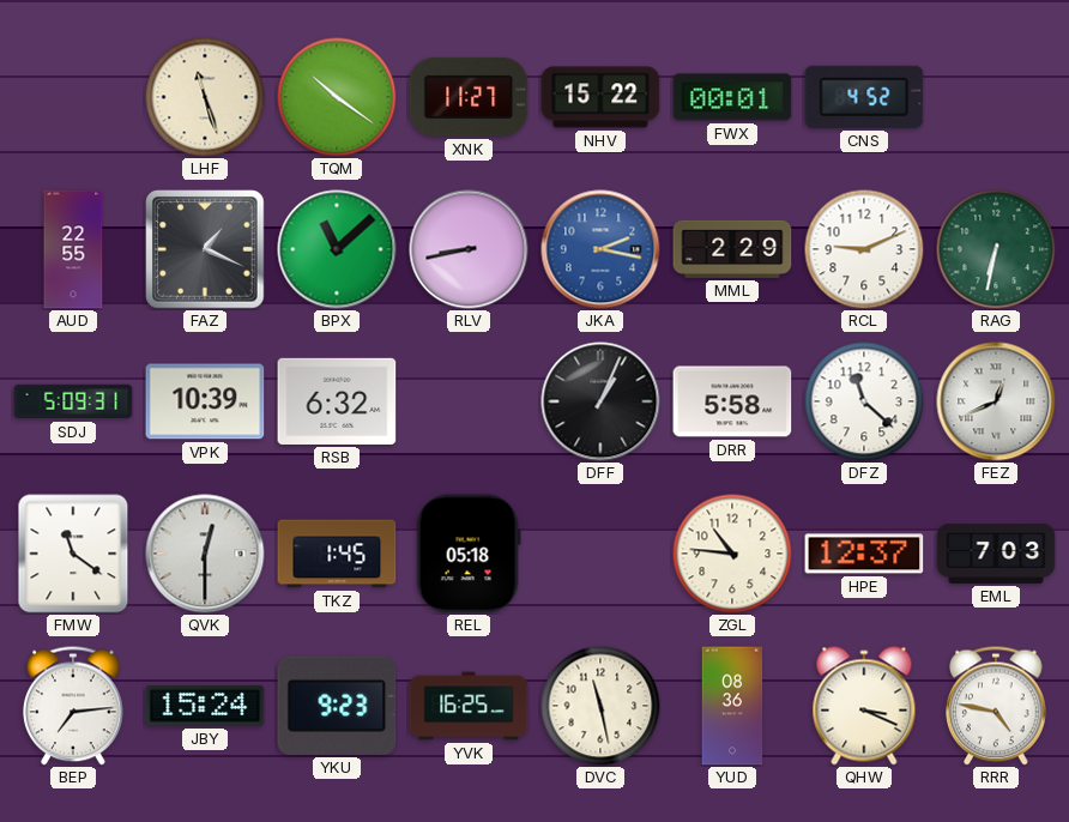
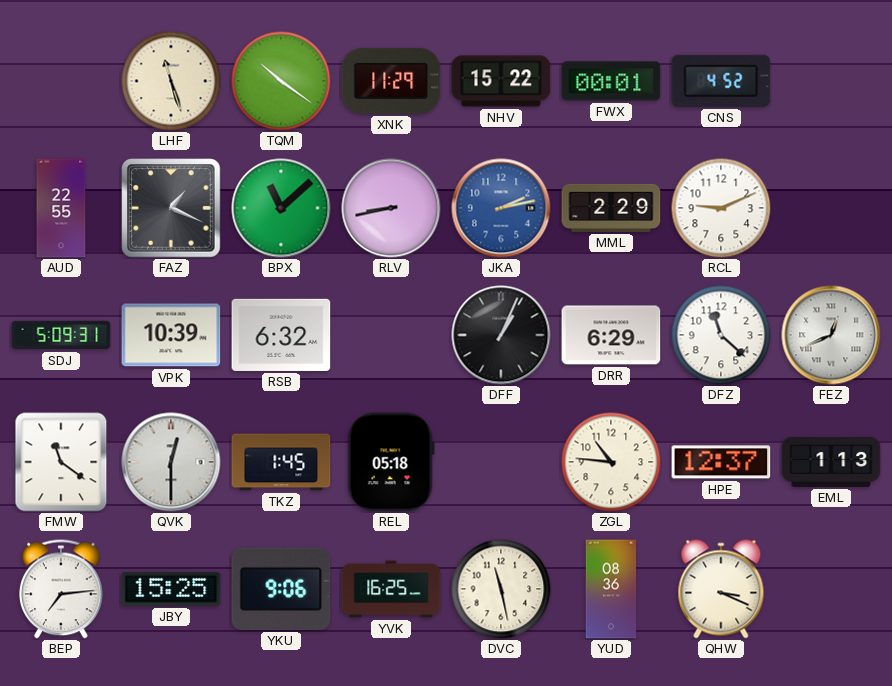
XNK: 11:27 -> 11:29 (391, 81)
JKA: 2:17 -> 2:13 (501, 208)
RAG: 6:32 -> none (996, 249)
DRR: 5:58 -> 6:29 (611, 335)
EML: 7:03 -> 1:13 (831, 462)
JBY: 15:24 -> 15:25 (171, 589)
YKU: 9:23 -> 9:06 (281, 589)
RRR: 4:47 -> none (996, 706)
